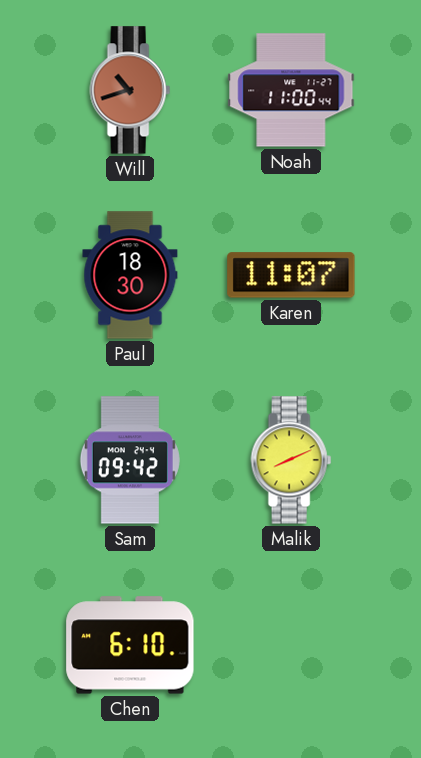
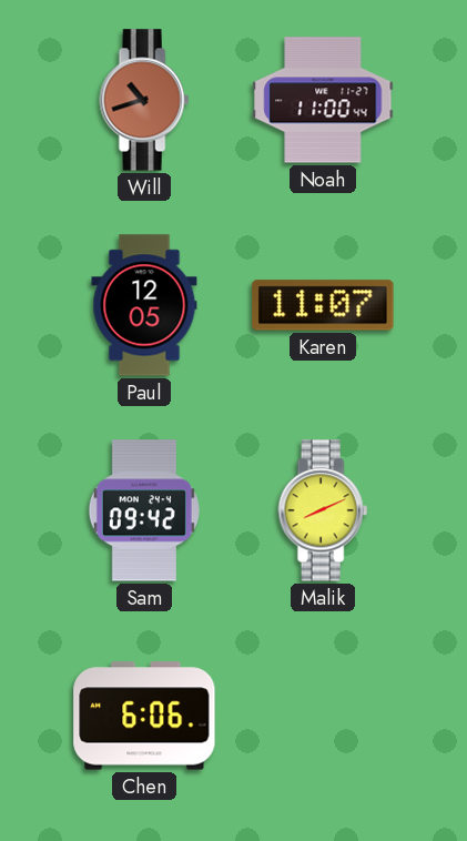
Paul: 18:30 -> 12:05 (144, 305)
Chen: 6:10 -> 6:06 (144, 716)
